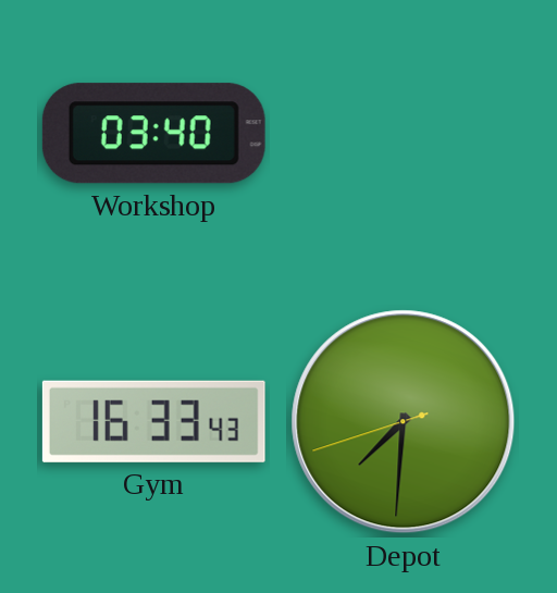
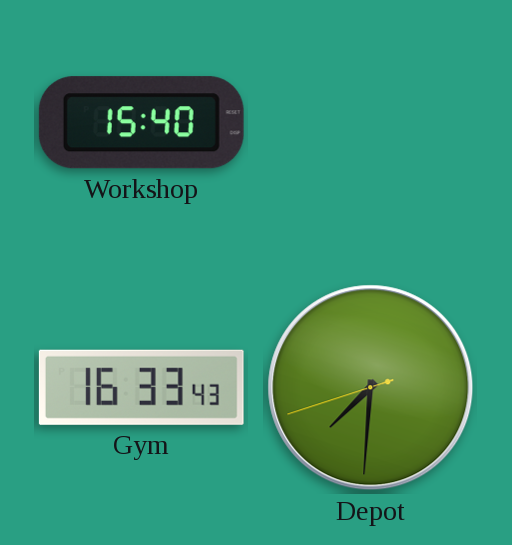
Workshop: 03:40 -> 15:40 (141, 123)
